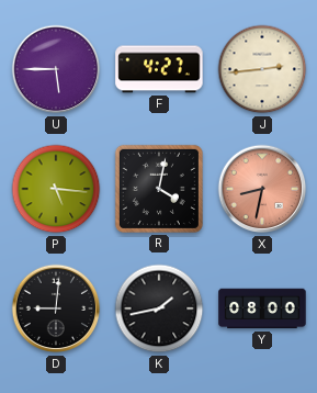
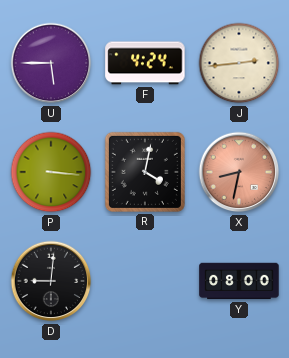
F: 4:27 -> 4:24 (145, 63)
P: 5:16 -> 3:16 (51, 172)
K: 1:43 -> none (159, 308)
